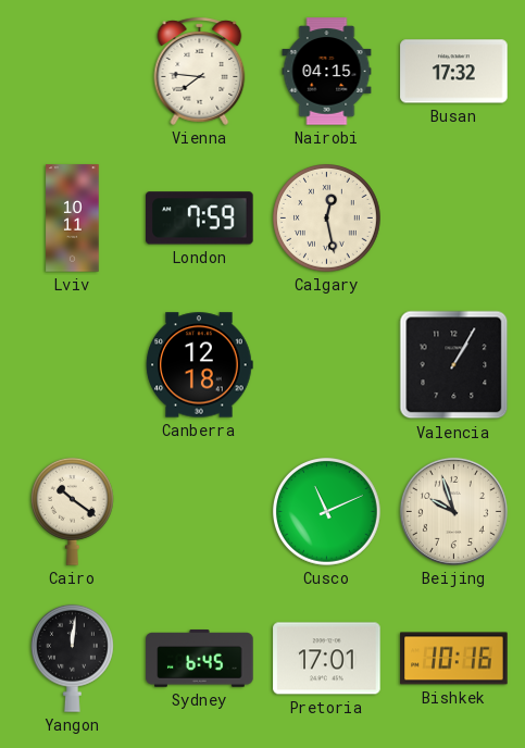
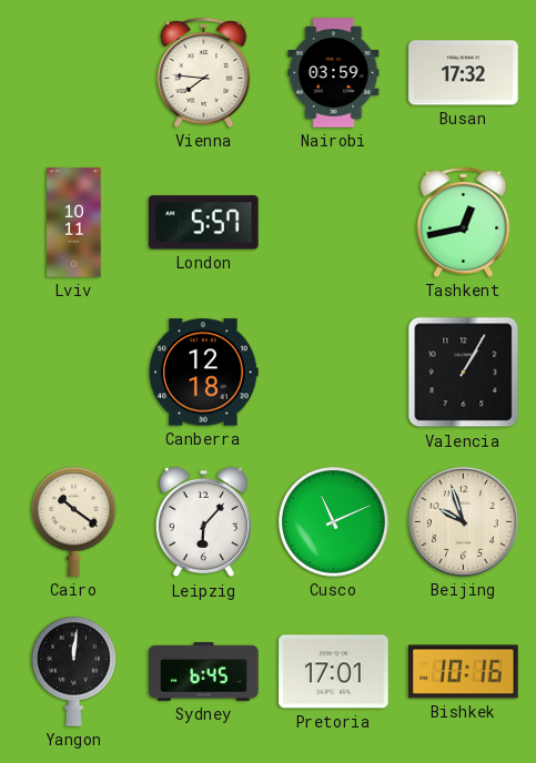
Nairobi: 04:15 -> 03:59 (334, 73)
London: 7:59 -> 5:57 (204, 223)
Calgary: 12:28 -> none (327, 219)
Tashkent: none -> 12:43 (464, 222)
Leipzig: none -> 6:07 (203, 522)
